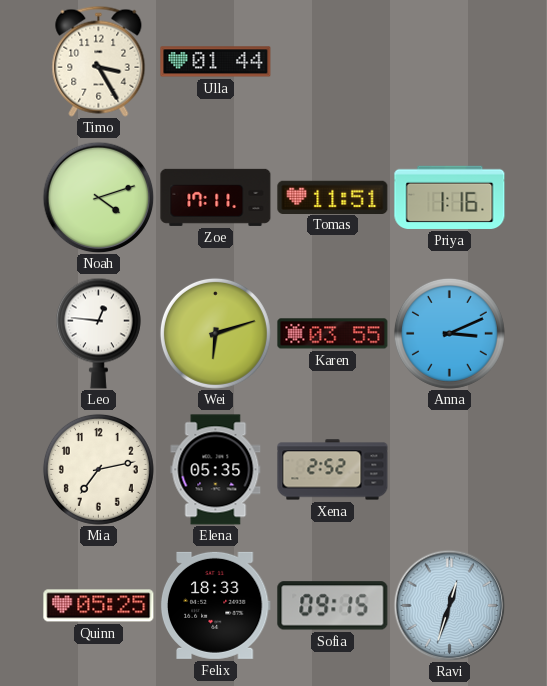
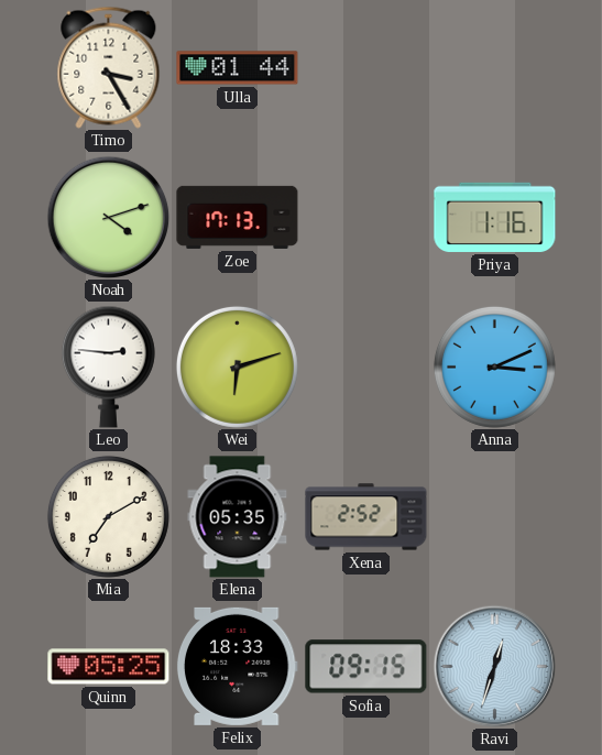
Zoe: 17:11 -> 17:13 (238, 217)
Tomas: 11:51 -> none (333, 197)
Leo: 12:46 -> 2:46 (108, 366)
Karen: 03:55 -> none (333, 334)
Mia: 7:13 -> 7:10 (108, 516)
